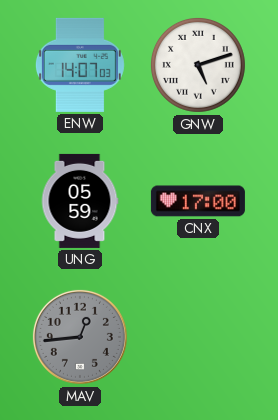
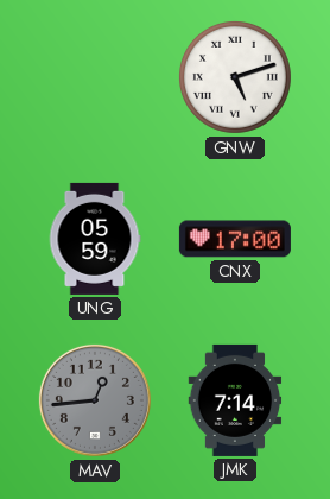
ENW: 14:07 -> none (80, 65)
JMK: none -> 7:14 (235, 400)
